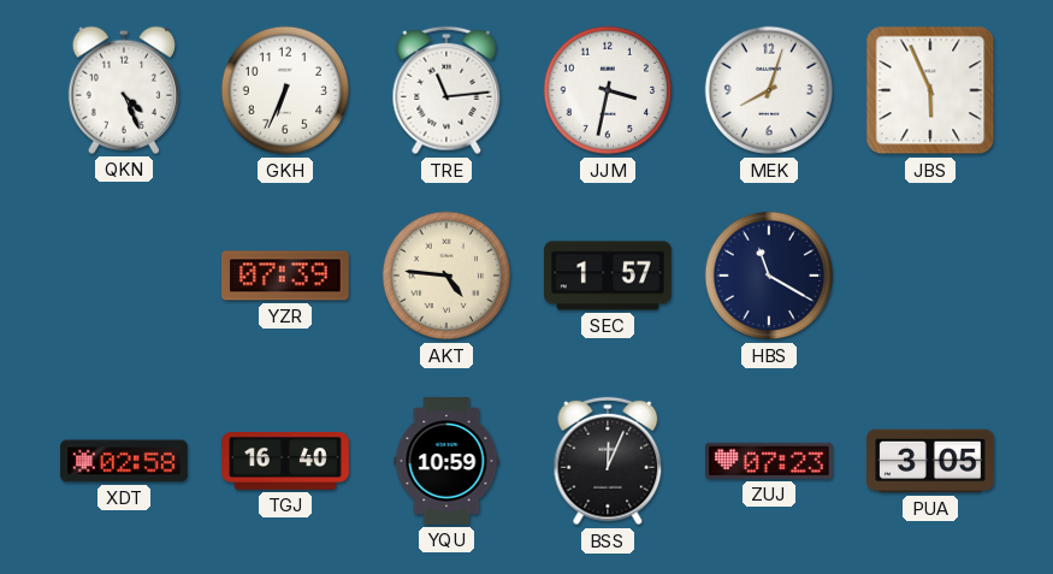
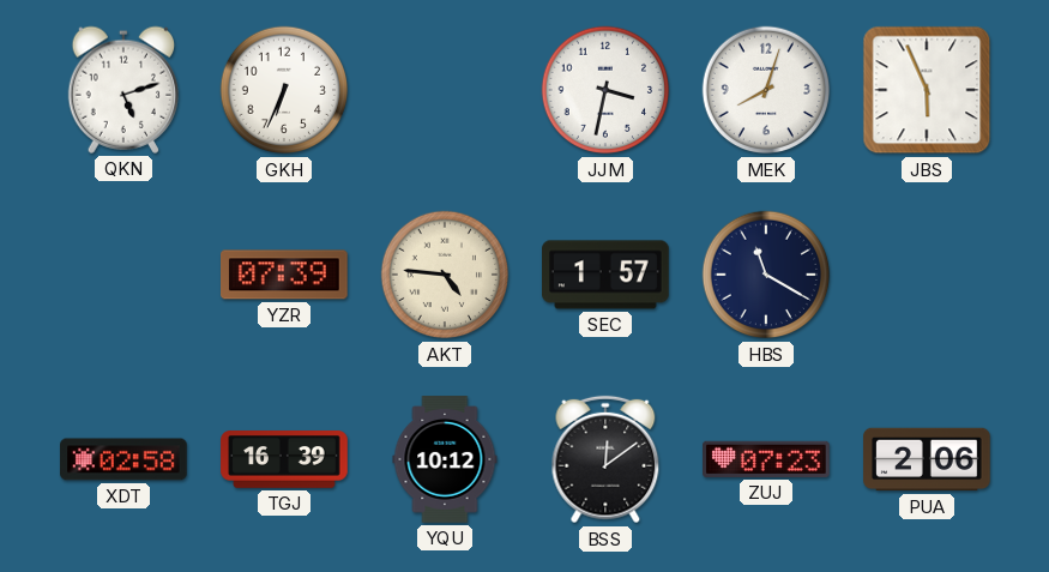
QKN: 4:26 -> 5:12 (122, 90)
TRE: 11:14 -> none (446, 90)
TGJ: 16:40 -> 16:39 (284, 460)
YQU: 10:59 -> 10:12 (445, 459)
BSS: 12:04 -> 12:09 (605, 459)
PUA: 3:05 -> 2:06 (927, 459)
